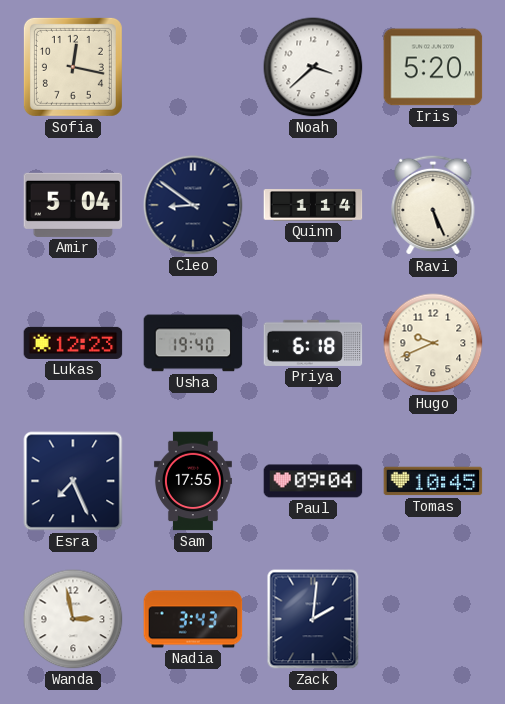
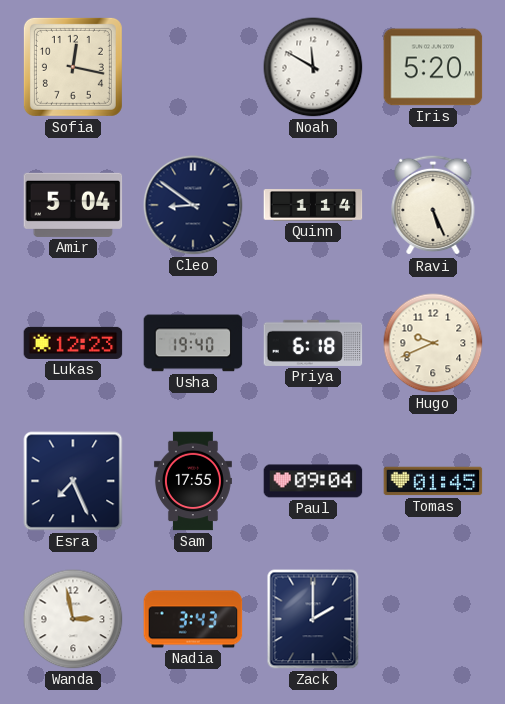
Noah: 3:38 -> 11:50 (313, 67)
Tomas: 10:45 -> 01:45 (433, 481)
Zack: 2:01 -> 2:00 (313, 619)
